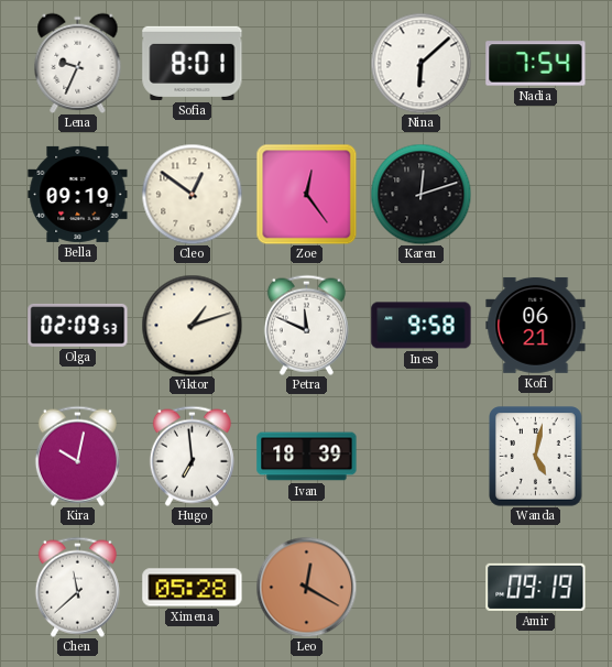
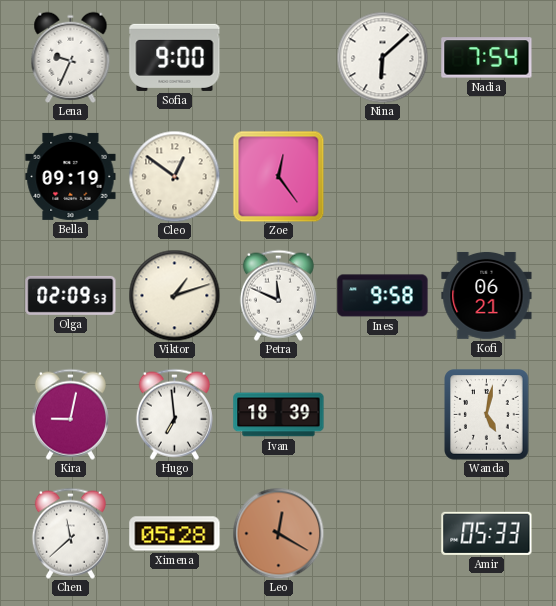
Sofia: 8:01 -> 9:00 (175, 57)
Karen: 12:12 -> none (420, 194)
Kira: 10:02 -> 9:02 (70, 414)
Amir: 09:19 -> 05:33 (487, 533)
